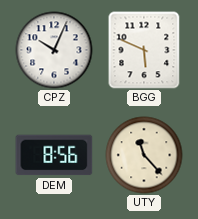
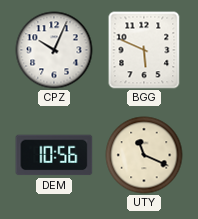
DEM: 8:56 -> 10:56 (54, 155)
UTY: 11:23 -> 11:19 (144, 155)
